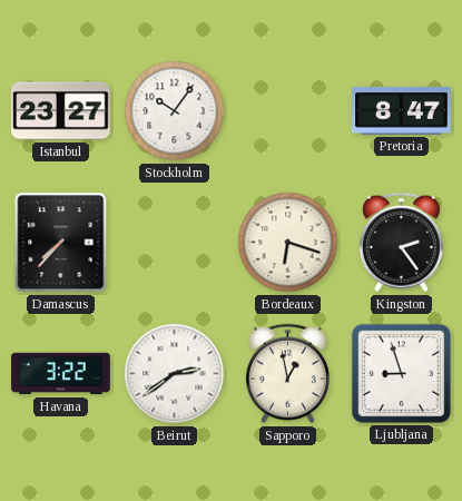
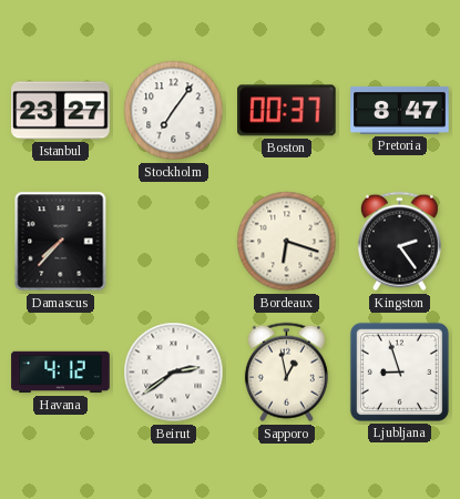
Stockholm: 10:06 -> 7:06 (174, 111)
Boston: none -> 00:37 (287, 111)
Havana: 3:22 -> 4:12 (61, 373)
